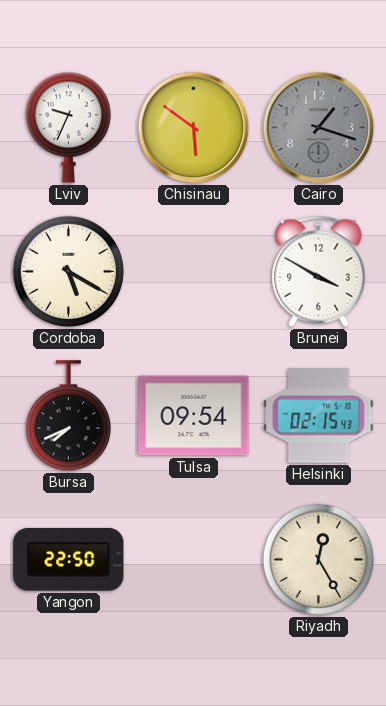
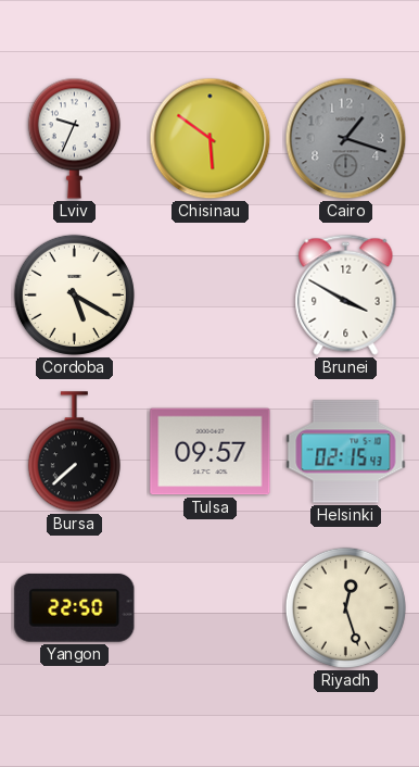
Bursa: 7:41 -> 7:38 (74, 452)
Tulsa: 09:54 -> 09:57 (211, 452)
Riyadh: 12:25 -> 12:27 (345, 607)
